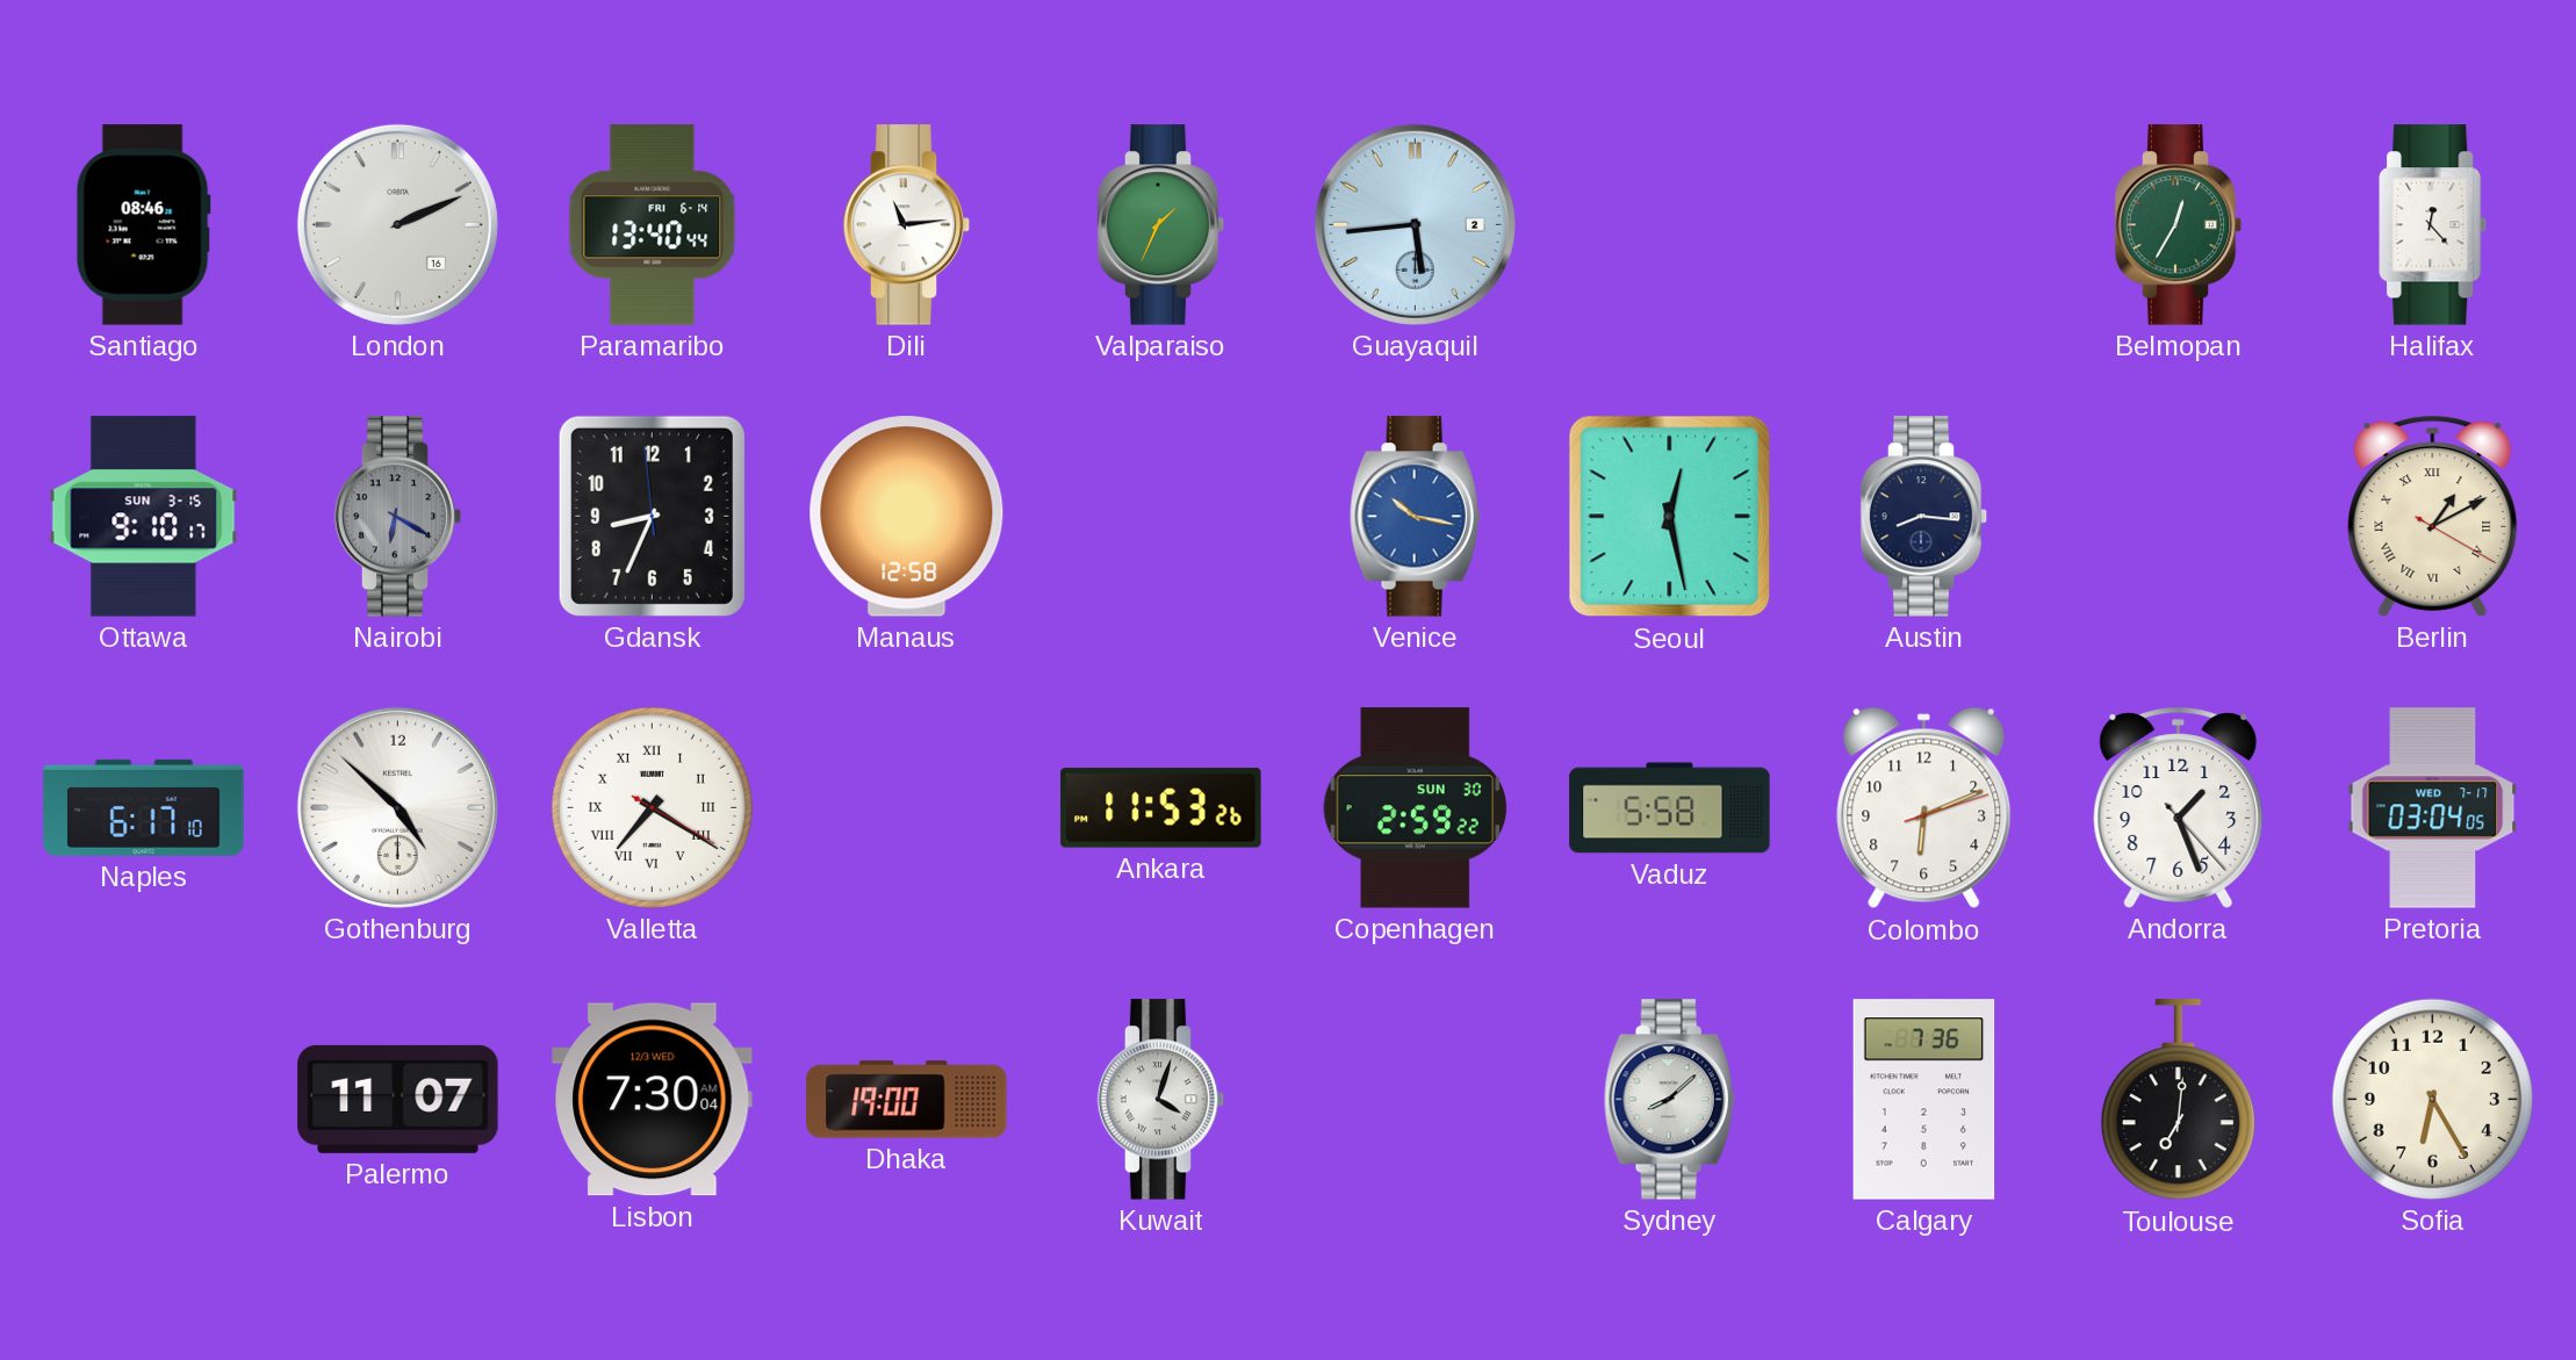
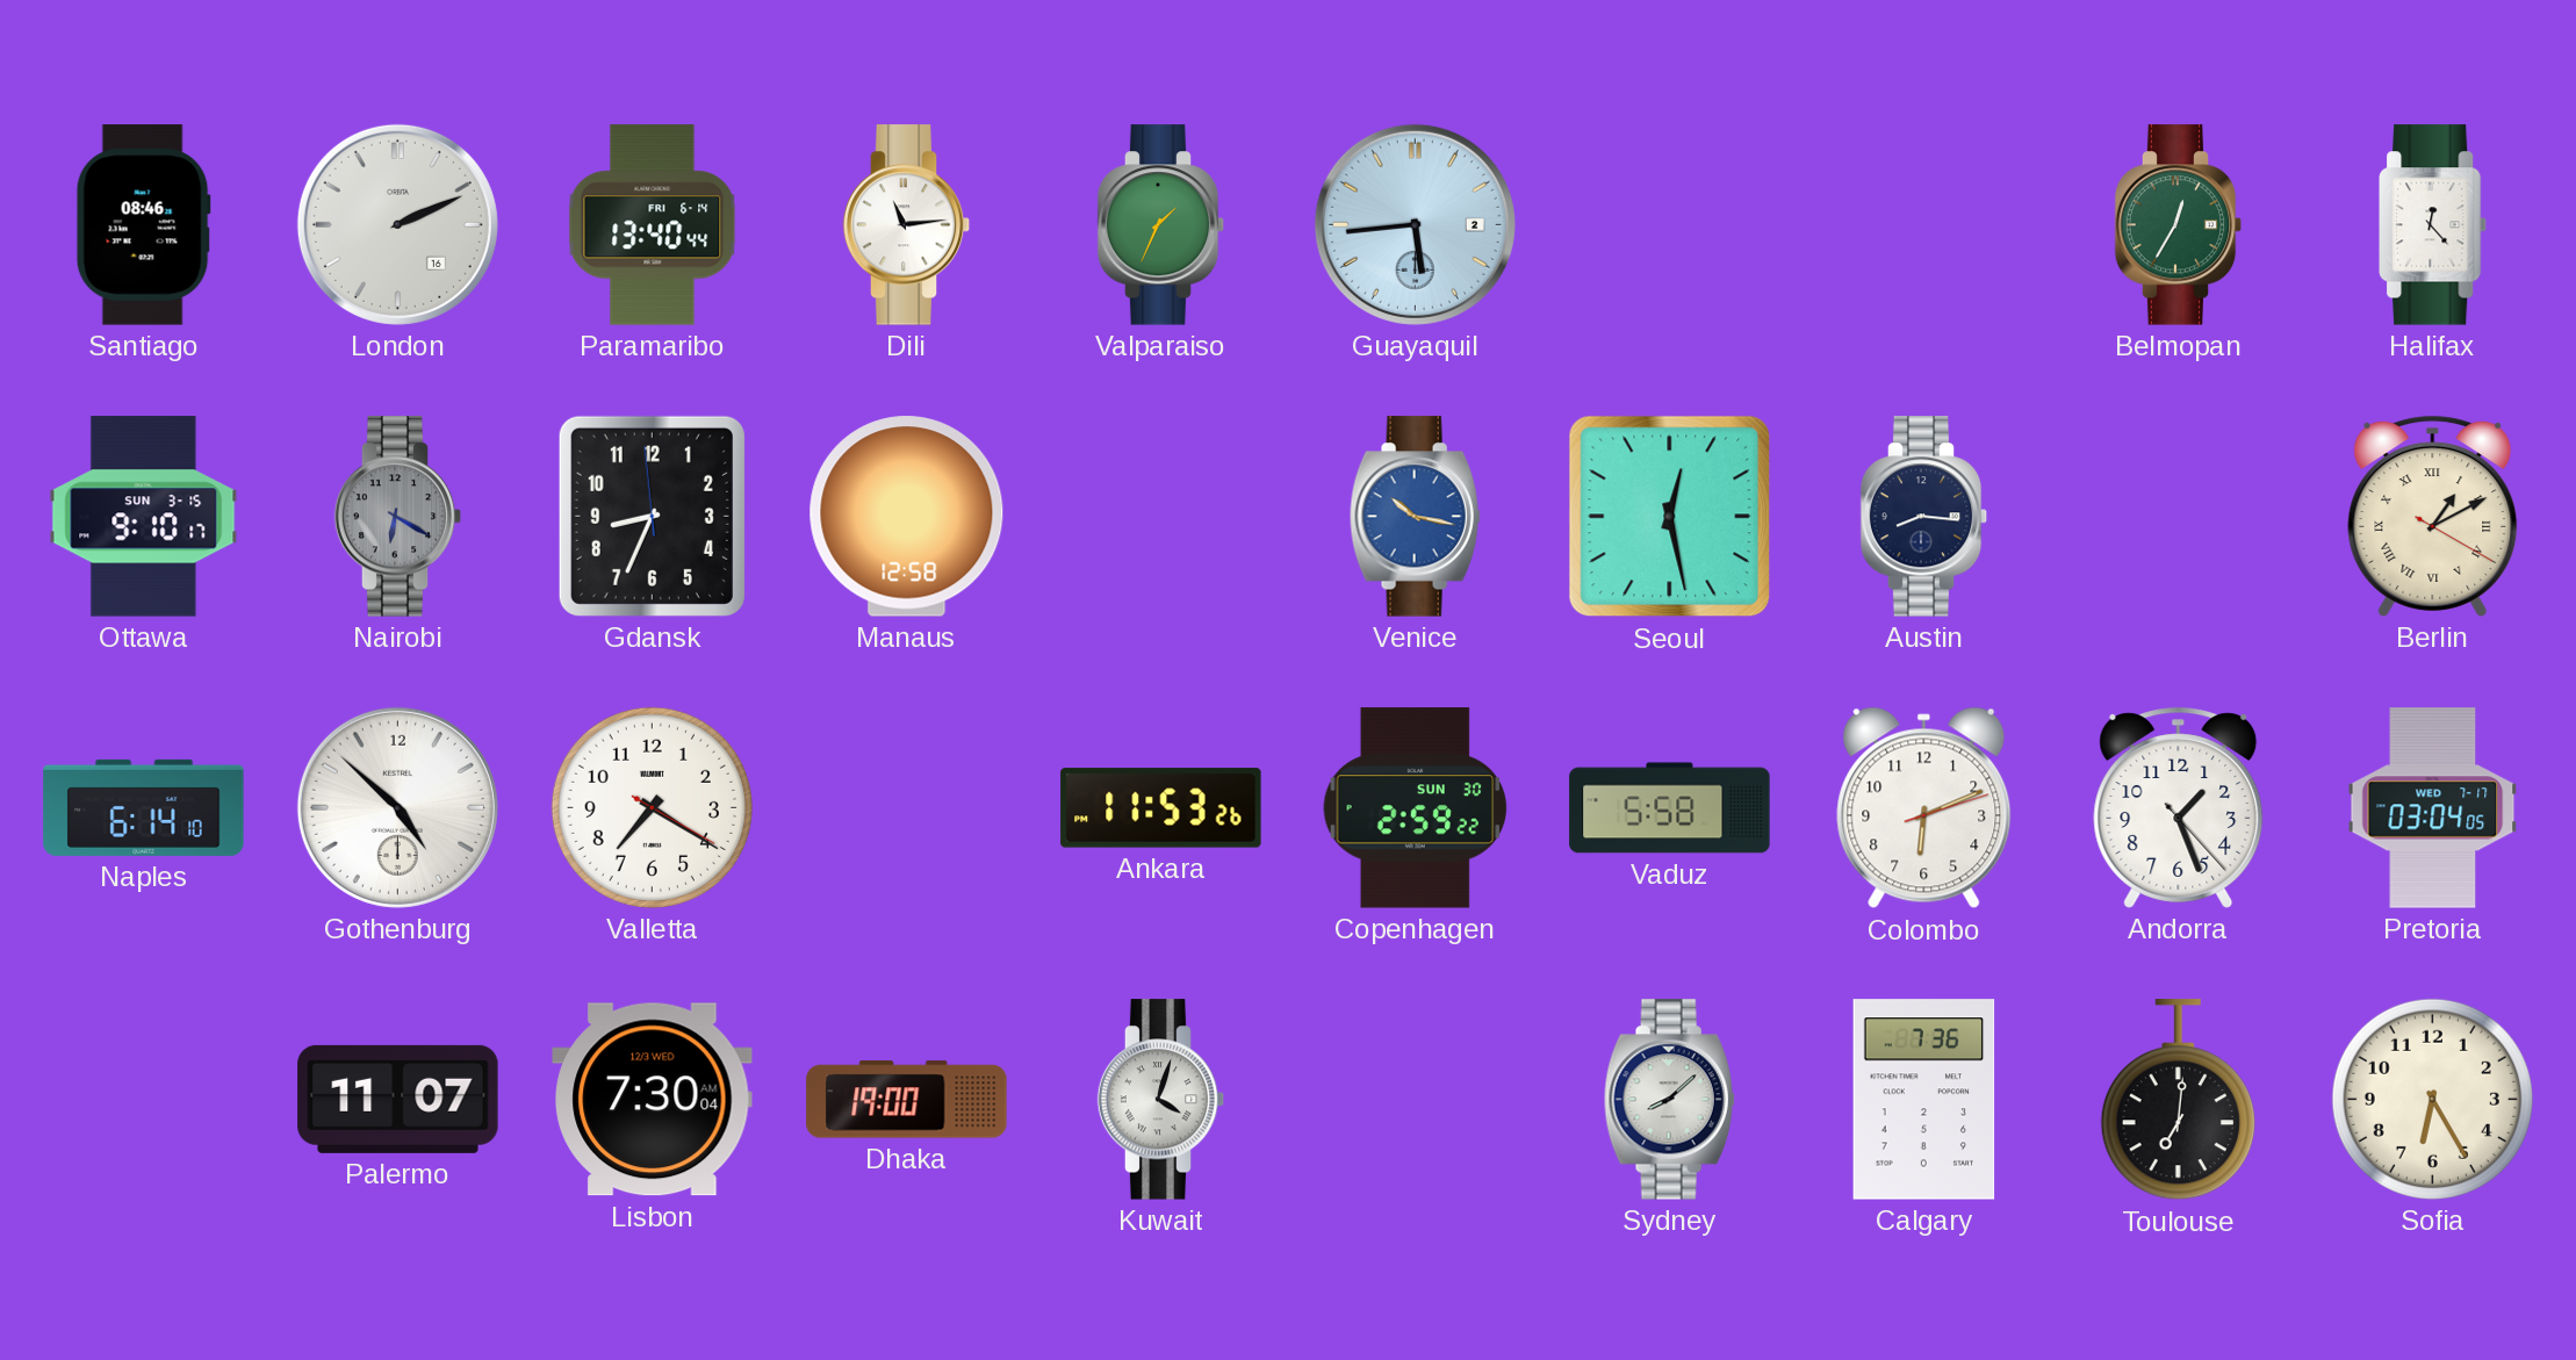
Naples: 6:17 -> 6:14 (144, 807)
Valletta numerals: Roman -> Arabic (652, 807)
